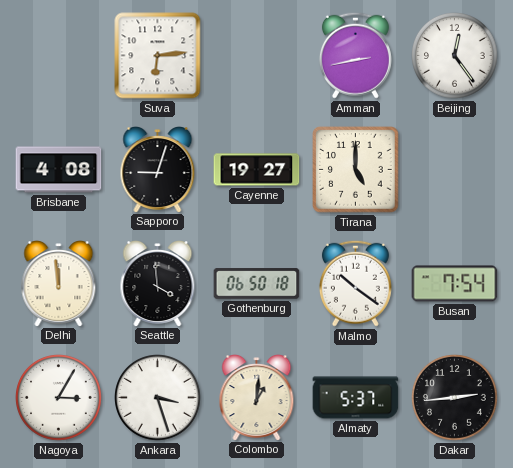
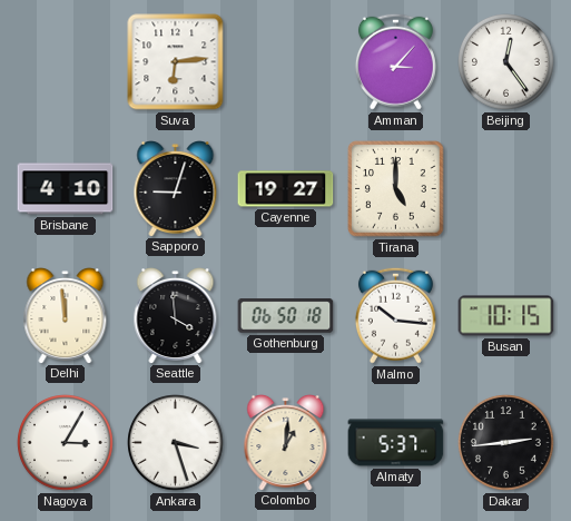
Amman: 2:43 -> 3:07 (395, 61)
Brisbane: 4:08 -> 4:10 (66, 189)
Malmo: 10:21 -> 10:16 (395, 315)
Busan: 7:54 -> 10:15 (506, 316)
